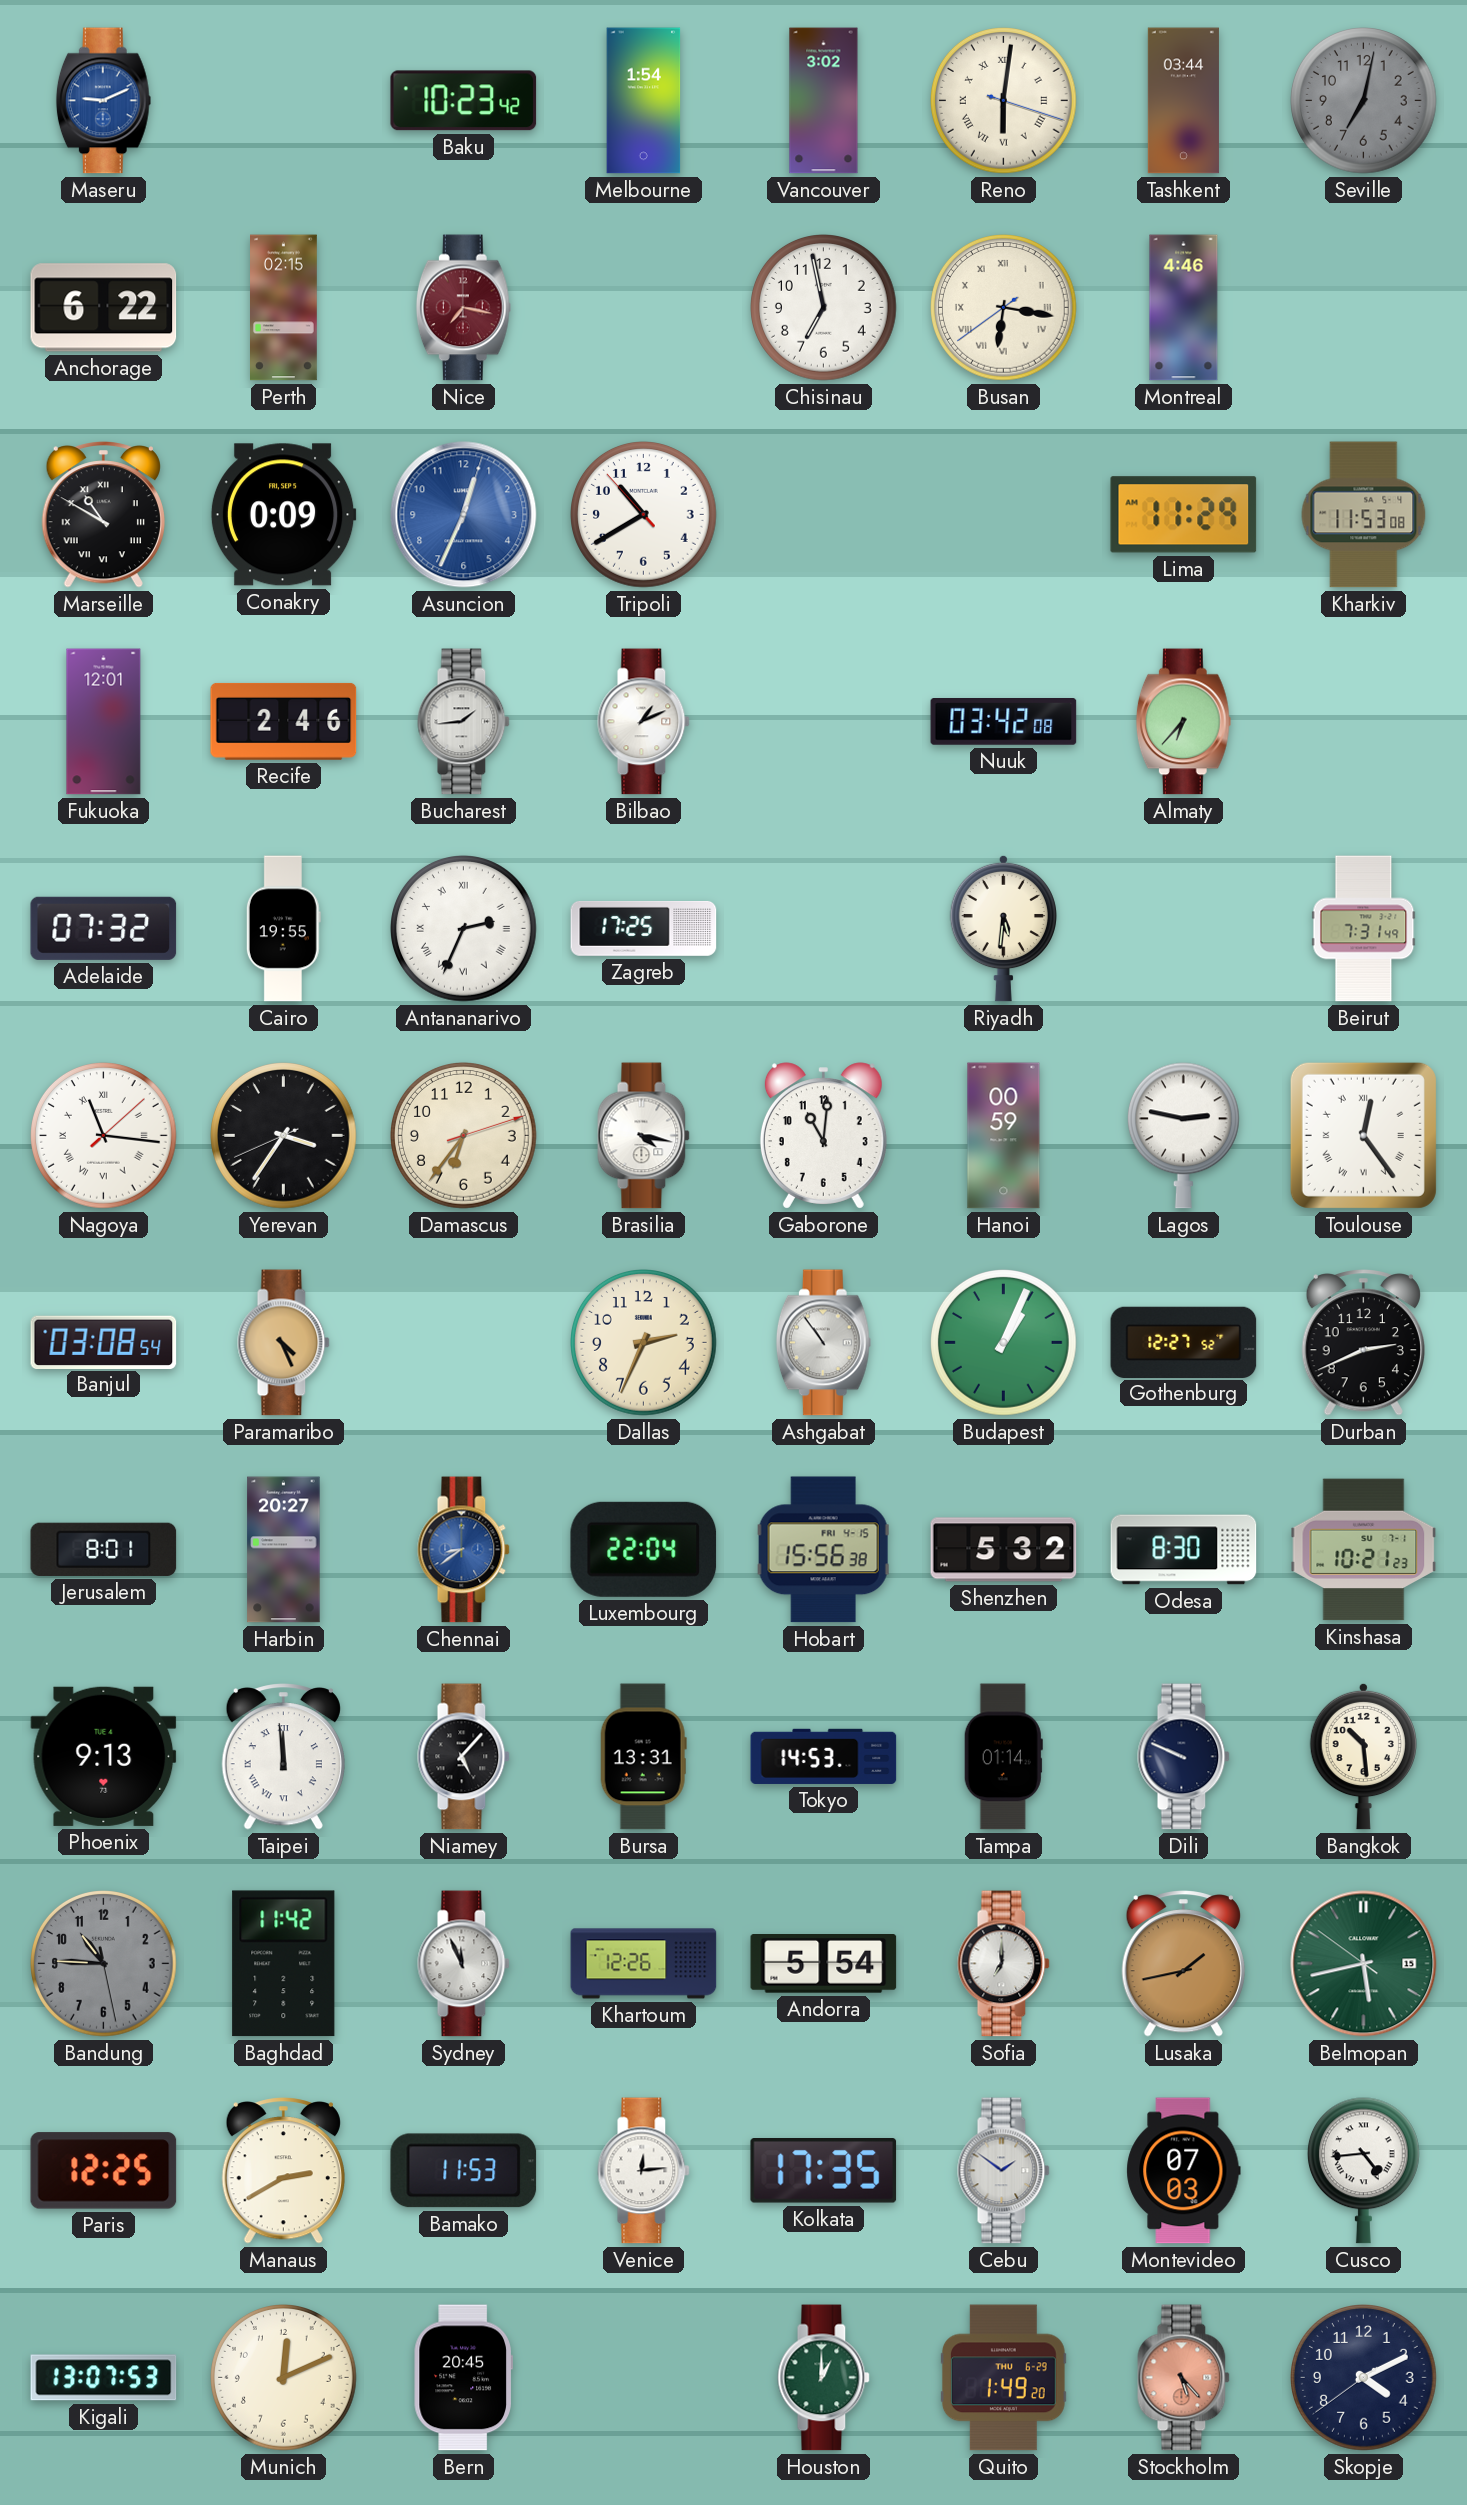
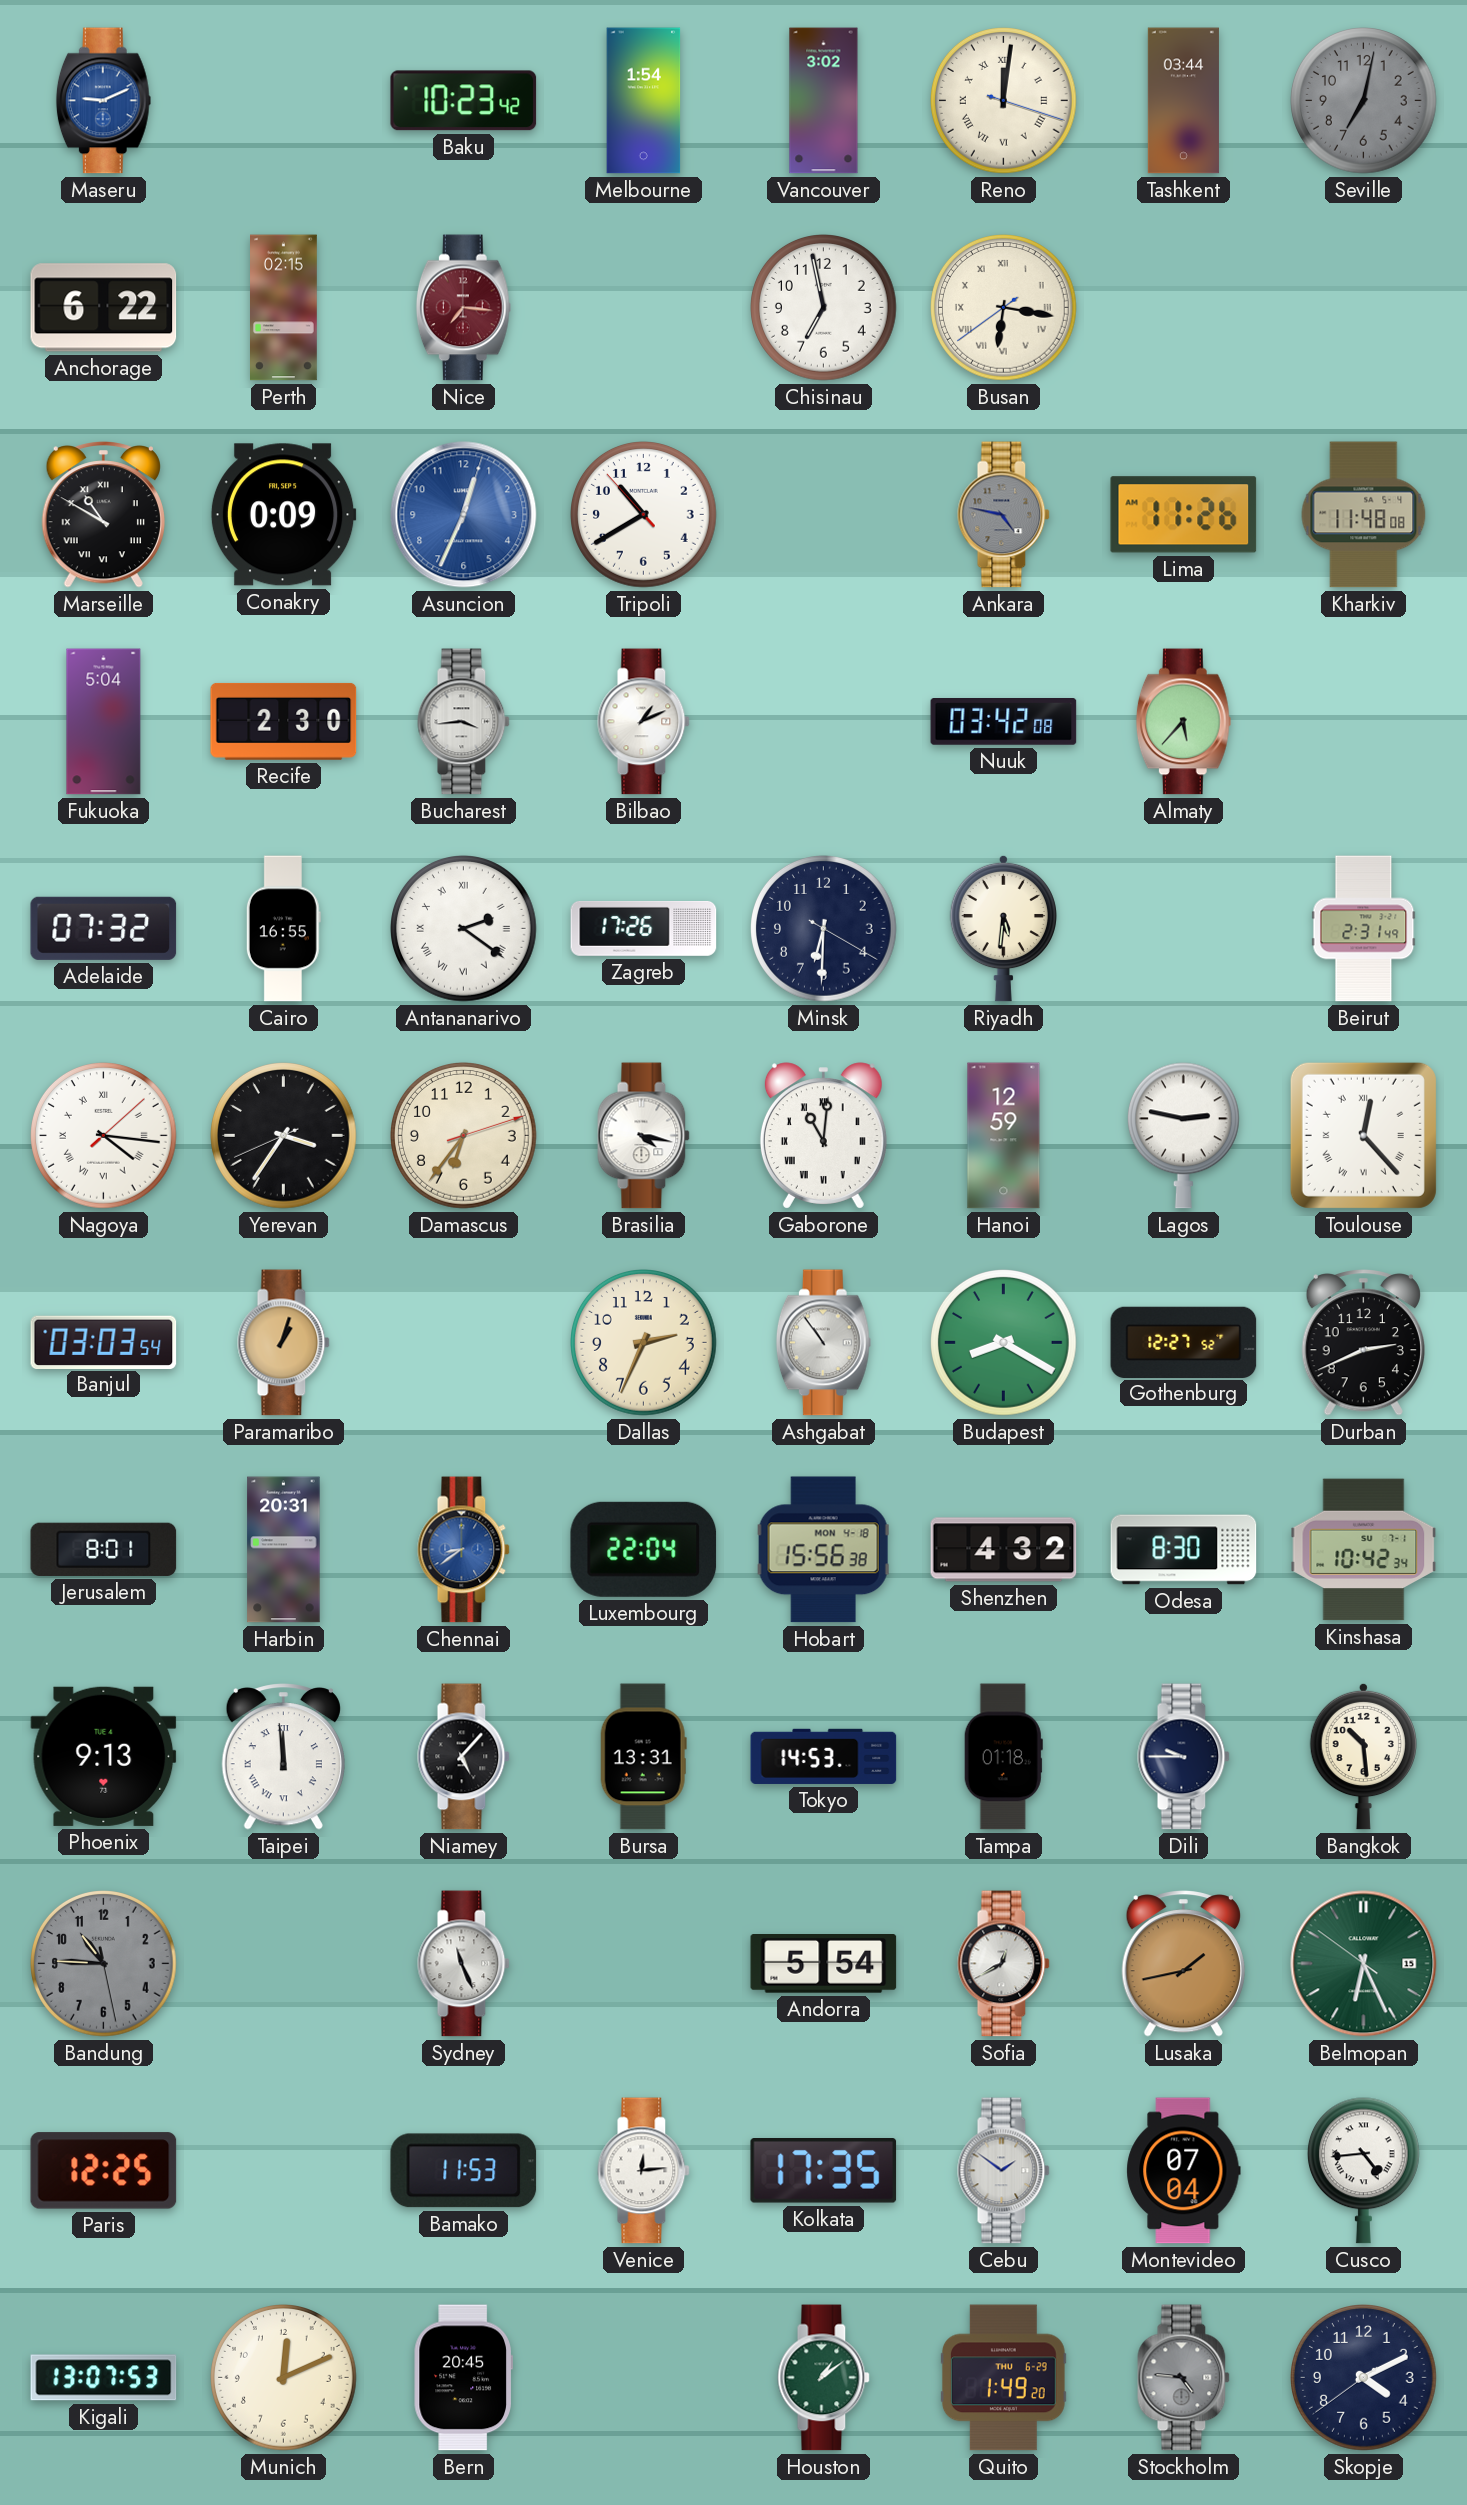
Reno: 6:01 -> 12:01 (1004, 101)
Nice: 7:17 -> 7:16 (463, 308)
Montreal: 4:46 -> none (1184, 308)
Ankara: none -> 4:47 (1004, 515)
Lima: 11:29 -> 11:26 (1184, 515)
Kharkiv: 11:53 -> 11:48 (1364, 515)
Fukuoka: 12:01 -> 5:04 (104, 722)
Recife: 2:46 -> 2:30 (284, 721)
Bucharest: 1:44 -> 3:44 (464, 722)
Almaty: 6:37 -> 5:37 (1183, 722)
Cairo: 19:55 -> 16:55 (283, 929)
Antananarivo: 2:34 -> 2:21 (464, 929)
Zagreb: 17:25 -> 17:26 (644, 928)
Minsk: none -> 6:30 (824, 929)
Beirut: 7:31 -> 2:31 (1364, 929)
Nagoya: 11:16 -> 4:16 (104, 1136)
Gaborone numerals: Arabic -> Roman (823, 1136)
Hanoi: 00:59 -> 12:59 (1004, 1136)
Toulouse: 12:24 -> 12:23 (1363, 1135)
Banjul: 03:08 -> 03:03 (104, 1342)
Paramaribo: 4:26 -> 1:03 (284, 1343)
Budapest: 1:04 -> 8:20 (1004, 1343)
Harbin: 20:27 -> 20:31 (284, 1550)
Hobart date: FRI 4-15 -> MON 4-18 (824, 1550)
Shenzhen: 5:32 -> 4:32 (1004, 1550)
Kinshasa: 10:21 -> 10:42 (1364, 1550)
Tampa: 01:14 -> 01:18 (1003, 1757)
Dili: 9:49 -> 9:45 (1184, 1757)
Baghdad: 11:42 -> none (284, 1964)
Sydney: 11:56 -> 11:26 (464, 1964)
Khartoum: 12:26 -> none (644, 1964)
Sofia: 7:00 -> 12:40 (1004, 1964)
Belmopan: 5:42 -> 6:25 (1364, 1964)
Manaus: 2:40 -> none (283, 2171)
Montevideo: 07:03 -> 07:04 (1184, 2171)
Houston: 1:00 -> 1:09 (824, 2378)
Stockholm: 5:23 -> 4:46 (1184, 2378)
Stockholm dial: salmon -> grey (1184, 2378)
